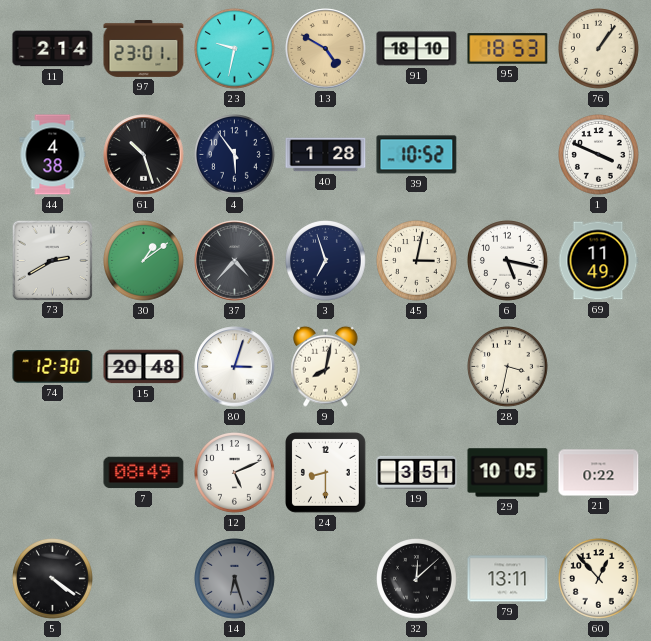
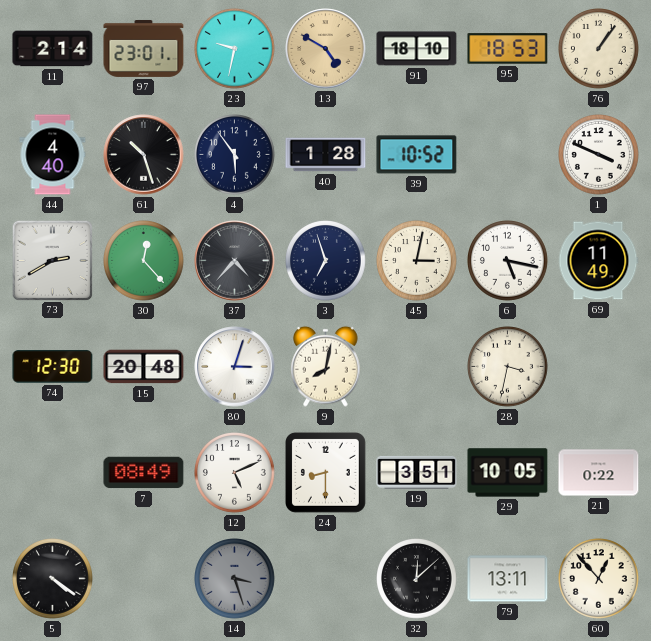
44: 4:38 -> 4:40 (53, 155)
30: 1:09 -> 12:23 (144, 261)
14: 6:27 -> 3:27 (235, 579)
